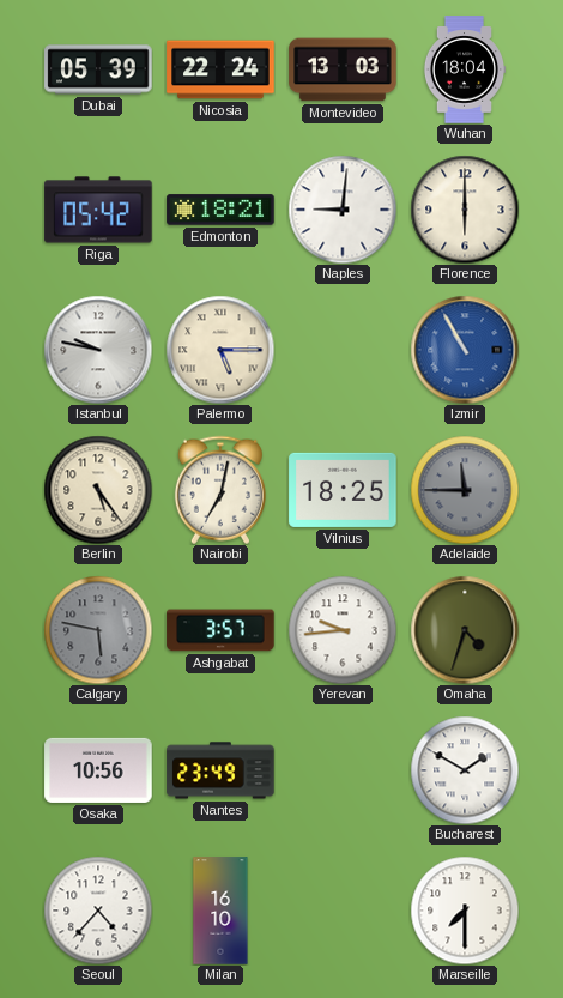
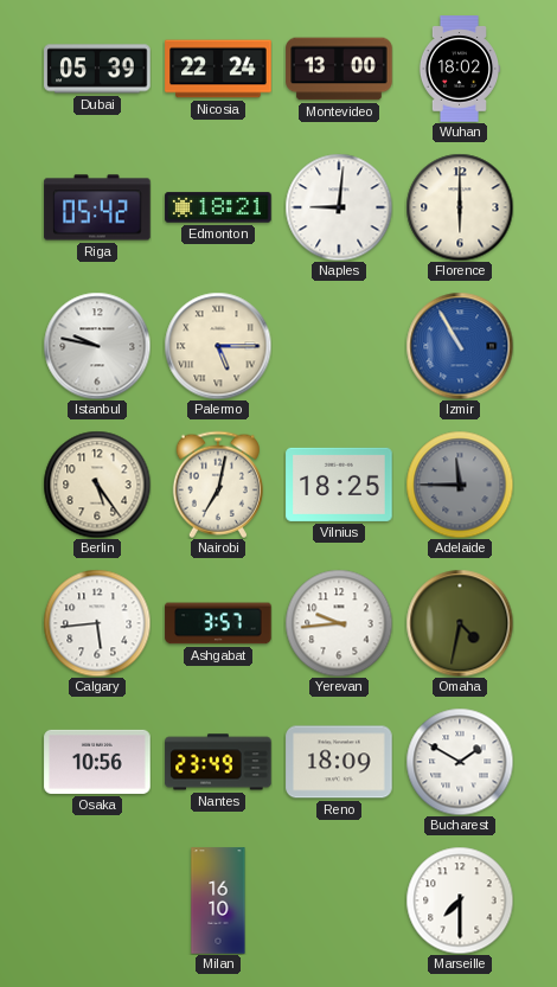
Montevideo: 13:03 -> 13:00 (339, 69)
Wuhan: 18:04 -> 18:02 (460, 69)
Calgary: 5:47 -> 5:44 (97, 623)
Calgary dial: grey -> white (97, 623)
Omaha: 4:33 -> 4:32 (460, 623)
Reno: none -> 18:09 (339, 762)
Seoul: 4:37 -> none (98, 911)
